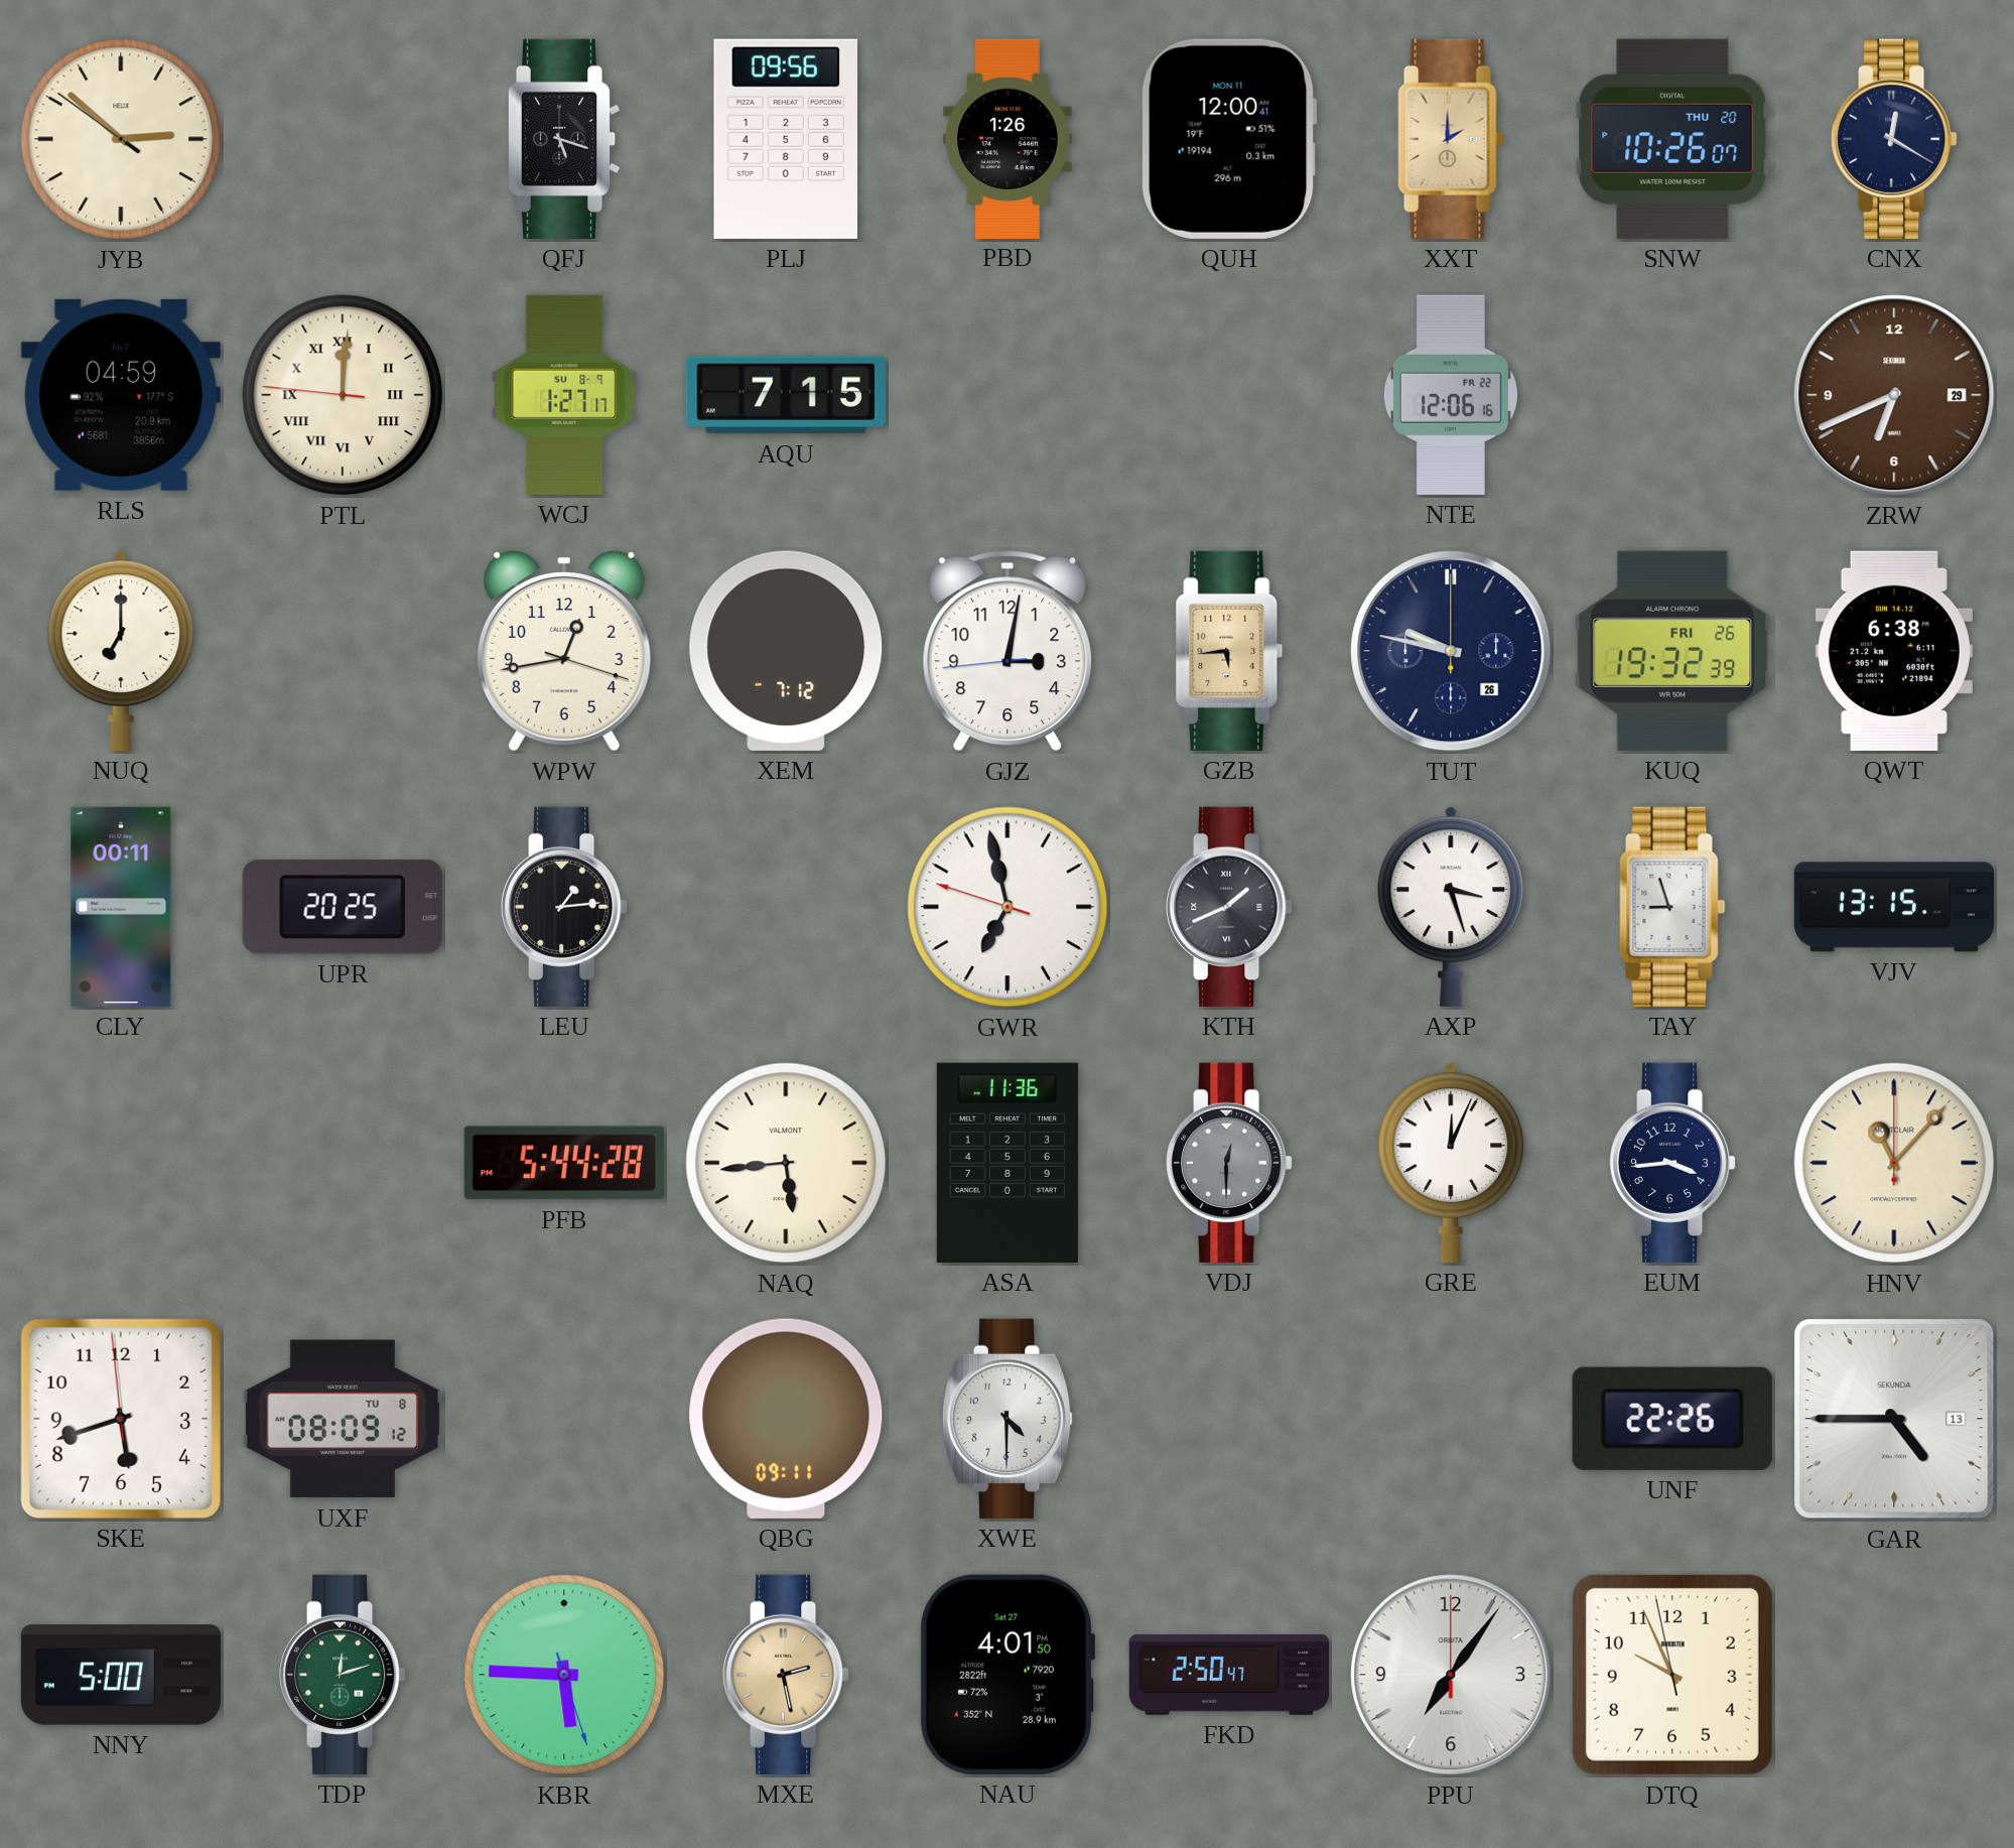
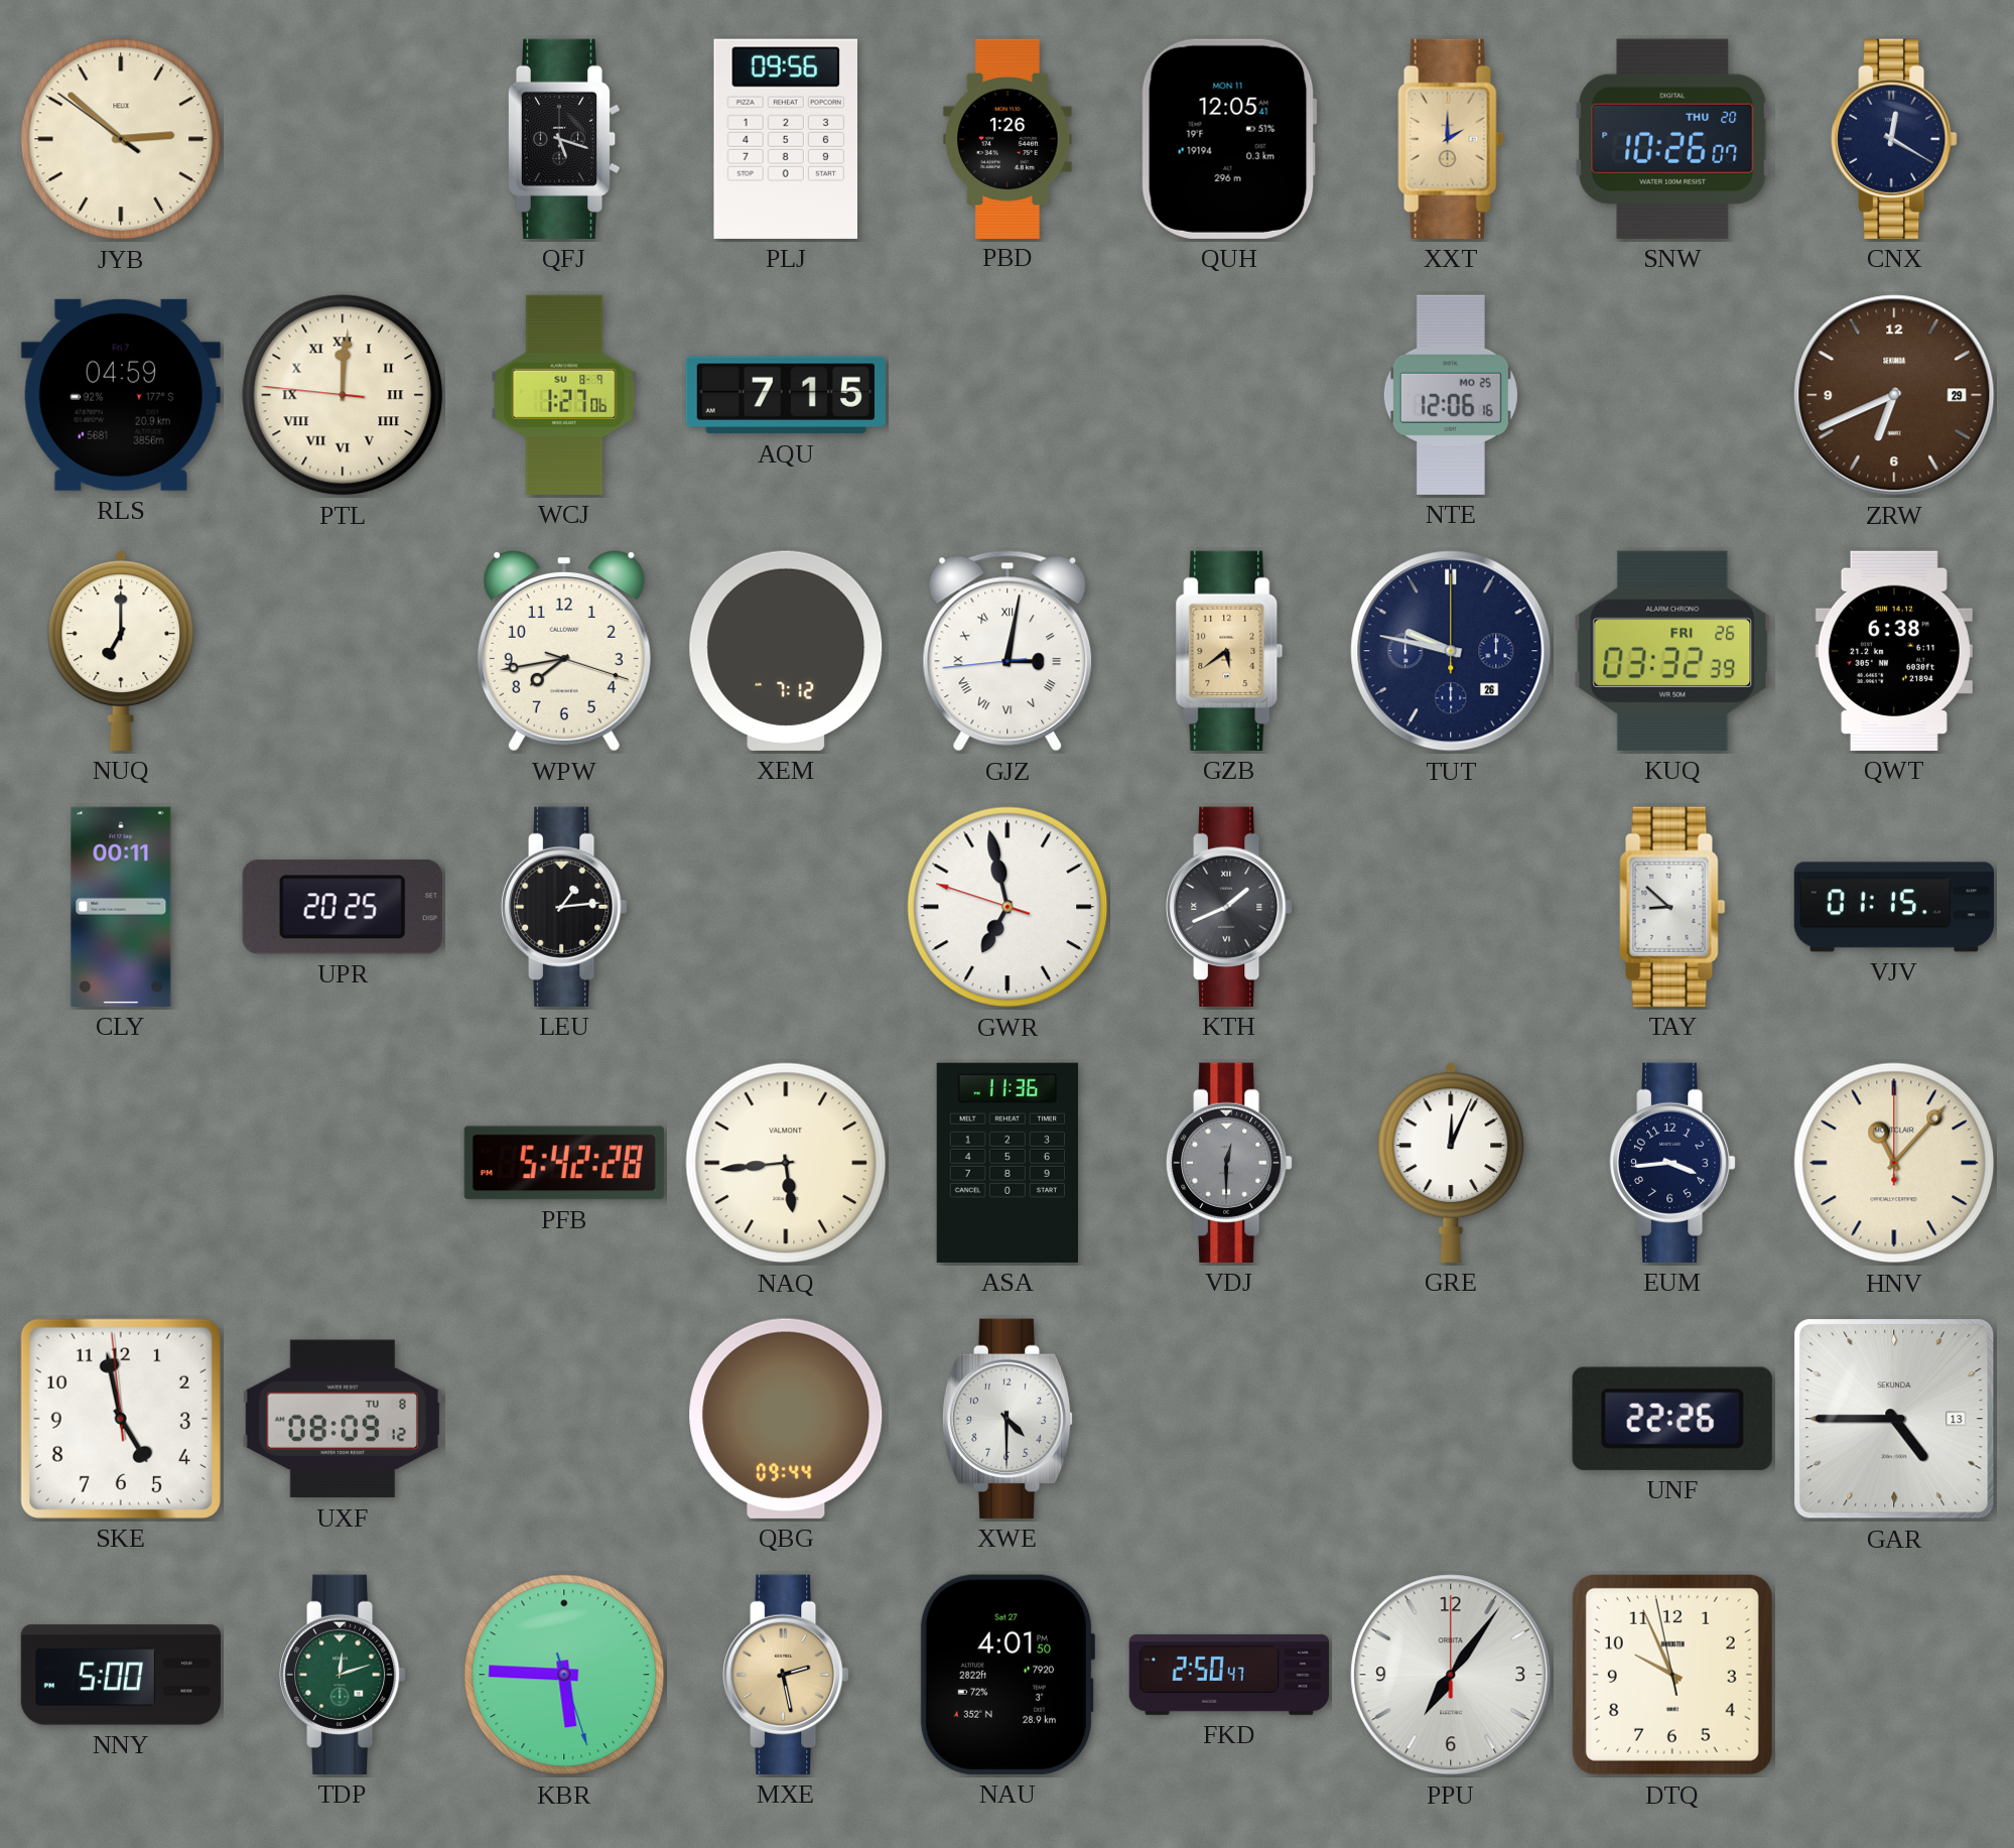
QUH: 12:00 -> 12:05 (1229, 139)
WCJ: 1:27:17 -> 1:27:06 (564, 395)
NTE date: FR 22 -> MO 25 (1451, 395)
WPW: 12:43 -> 7:43 (564, 652)
GJZ numerals: Arabic -> Roman (1008, 651)
GZB: 5:44 -> 5:39 (1229, 651)
KUQ: 19:32 -> 03:32 (1672, 651)
AXP: 3:27 -> none (1451, 907)
TAY: 8:57 -> 8:52 (1672, 907)
VJV: 13:15 -> 01:15 (1894, 907)
PFB: 5:44 -> 5:42 (564, 1163)
SKE: 5:41 -> 4:57 (121, 1419)
QBG: 09:11 -> 09:44 (786, 1419)
